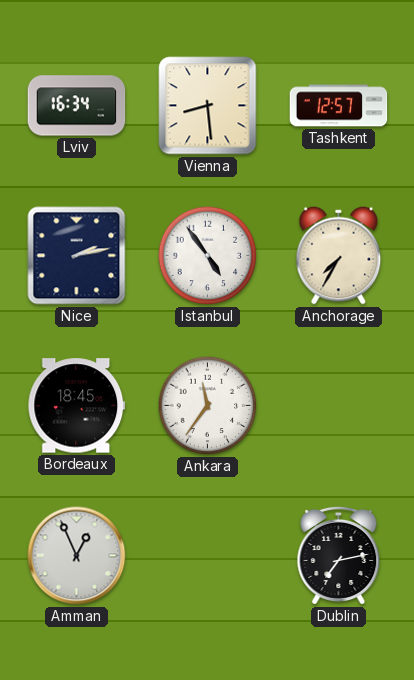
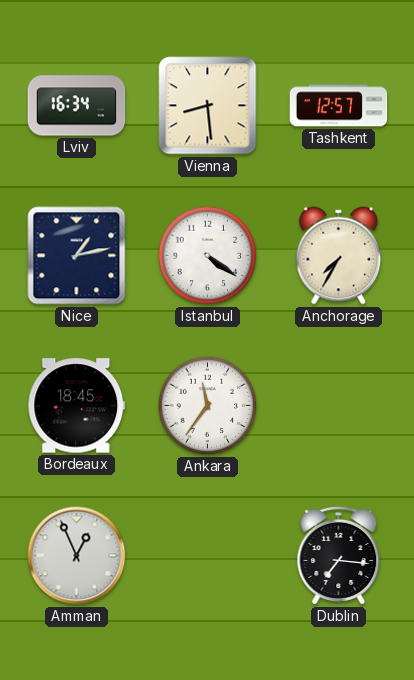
Nice: 2:13 -> 1:13 (77, 256)
Istanbul: 4:54 -> 4:21 (208, 256)
Dublin: 7:13 -> 7:16 (339, 555)
